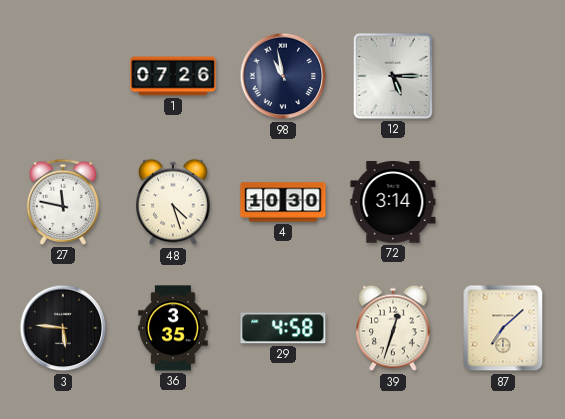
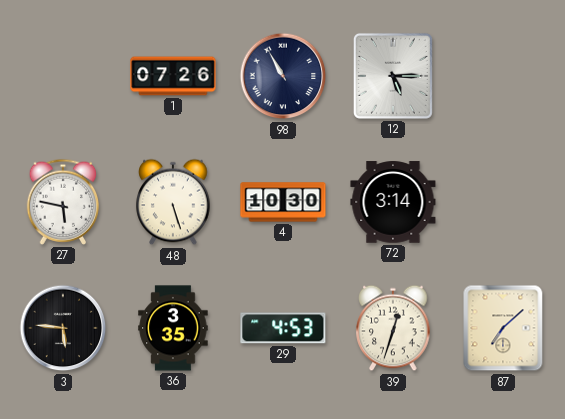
98: 10:58 -> 10:55 (283, 76)
27: 11:47 -> 5:47 (63, 202)
48: 4:27 -> 5:27 (173, 202)
29: 4:58 -> 4:53 (283, 328)
